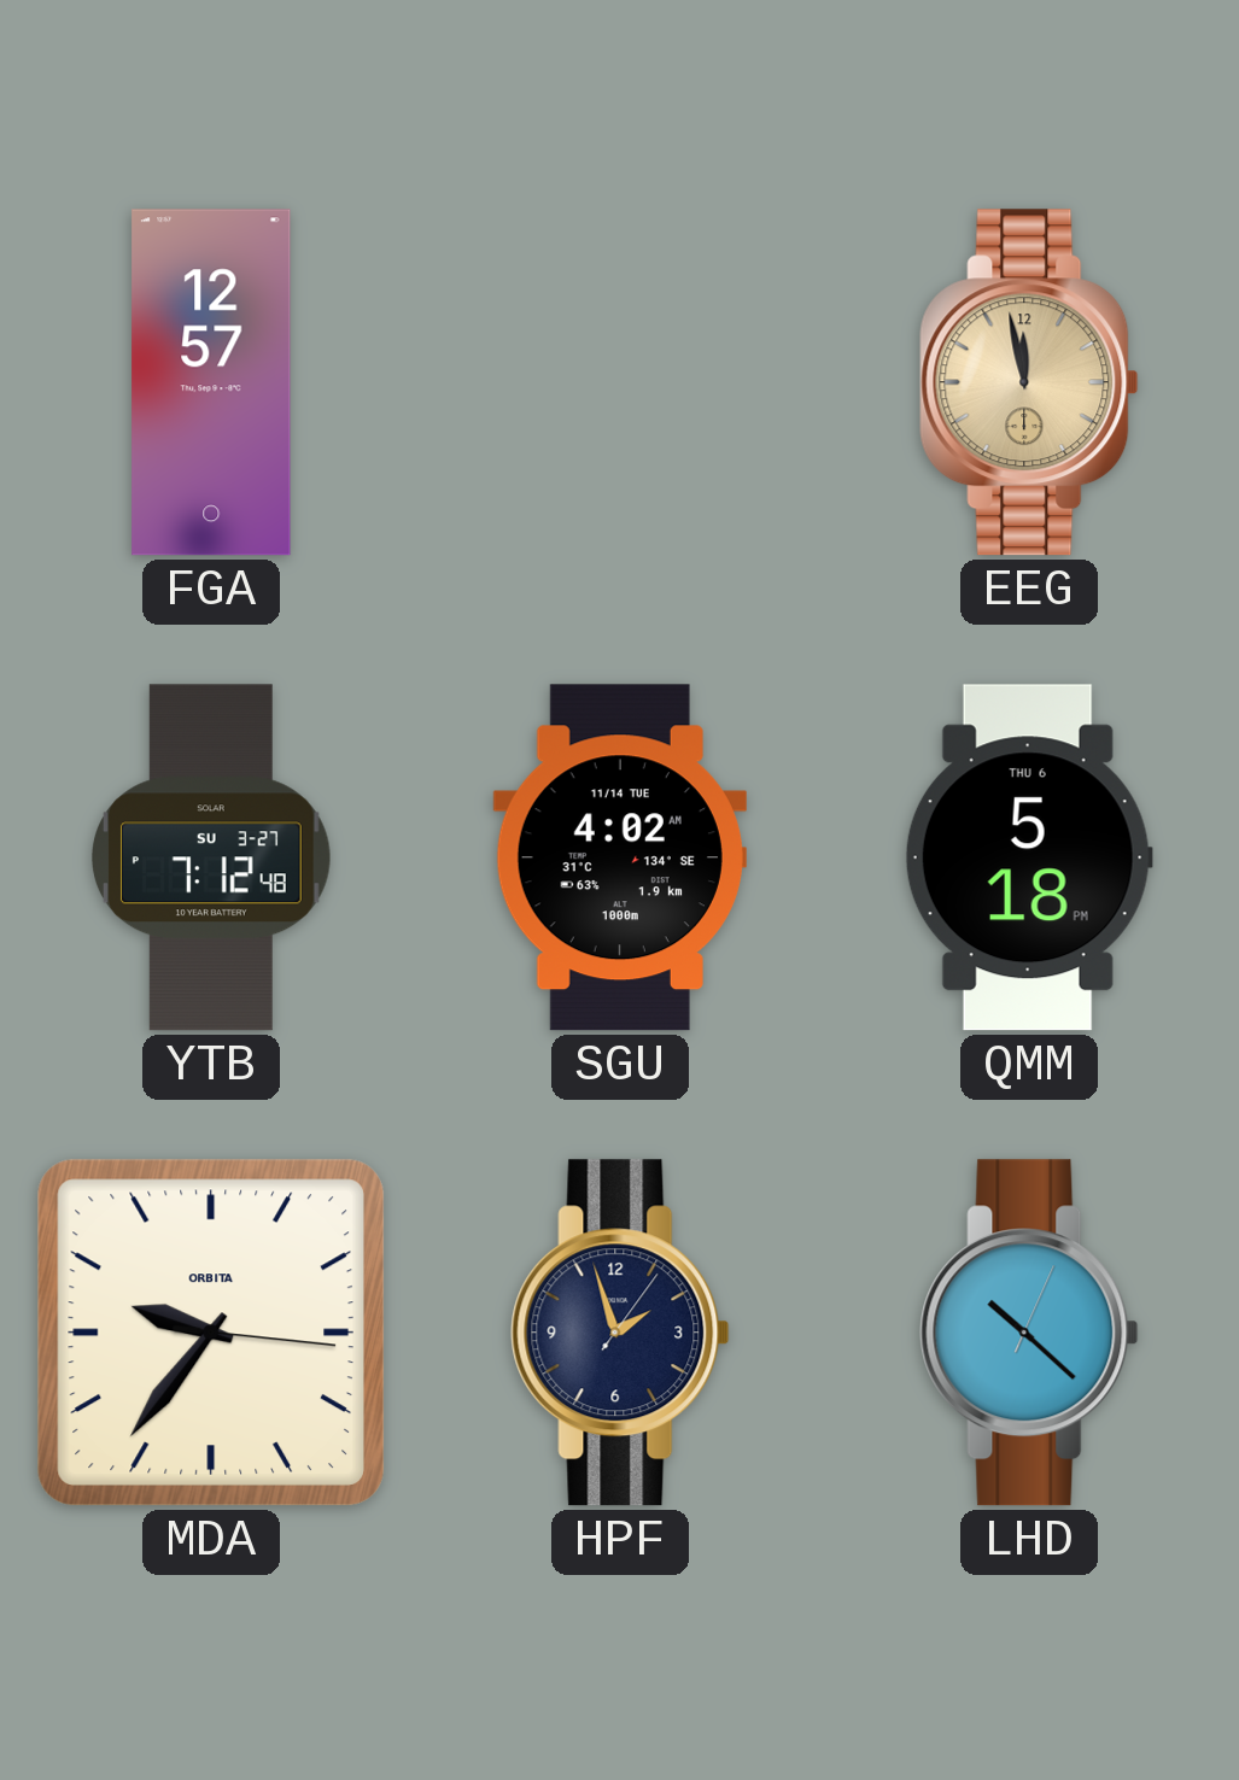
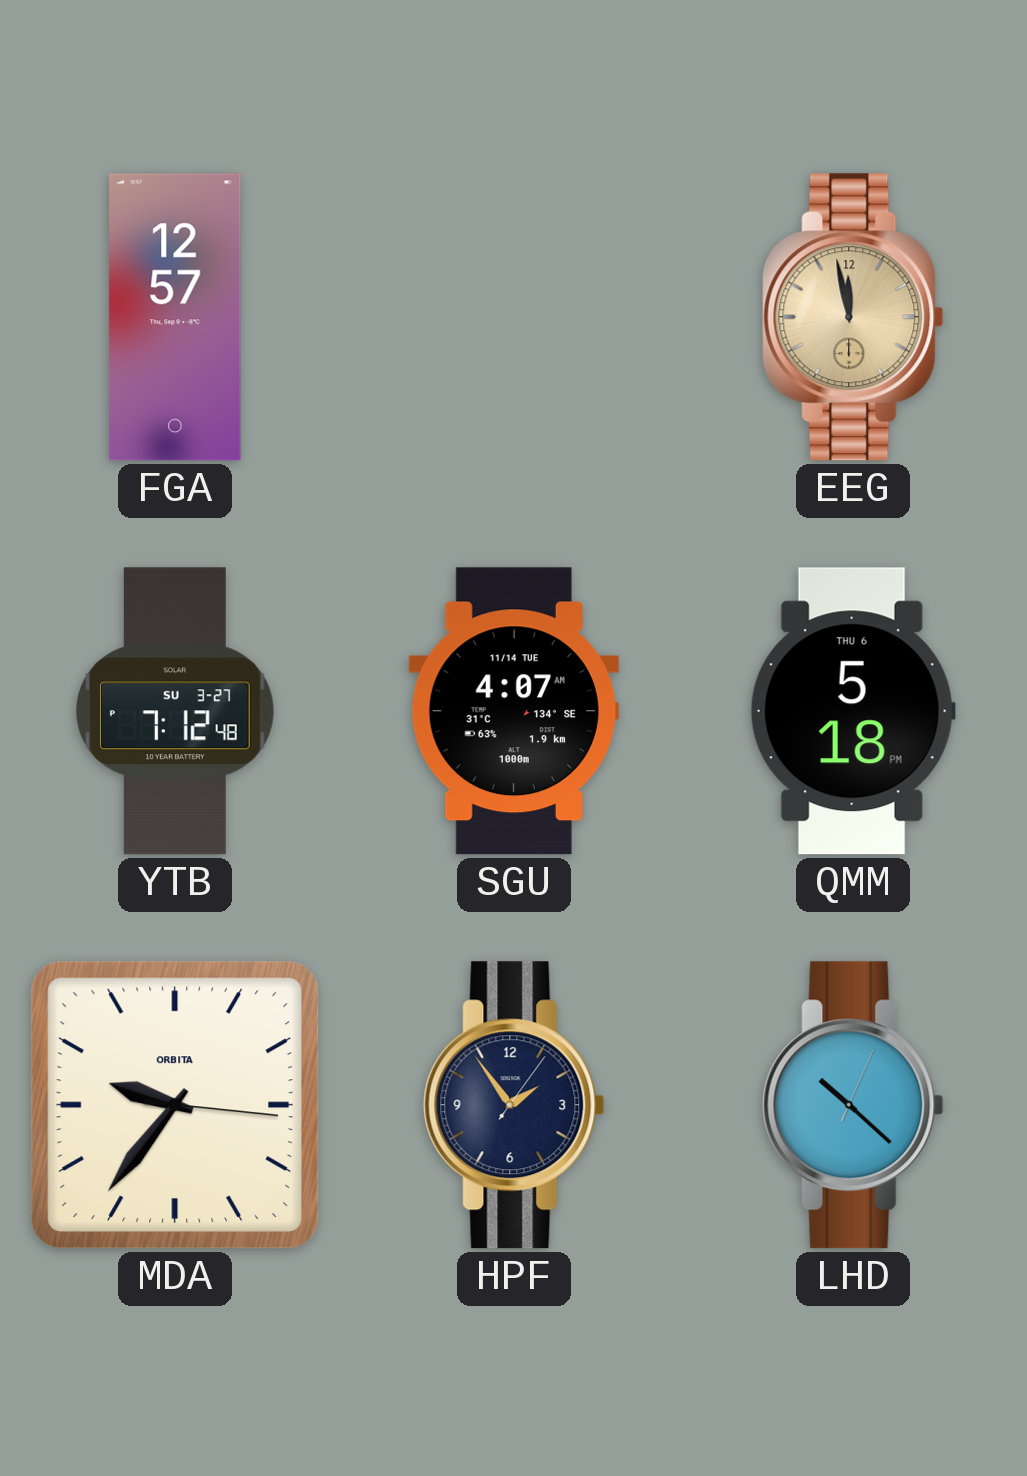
SGU: 4:02 -> 4:07 (514, 711)
HPF: 1:57 -> 1:54 (514, 1105)
